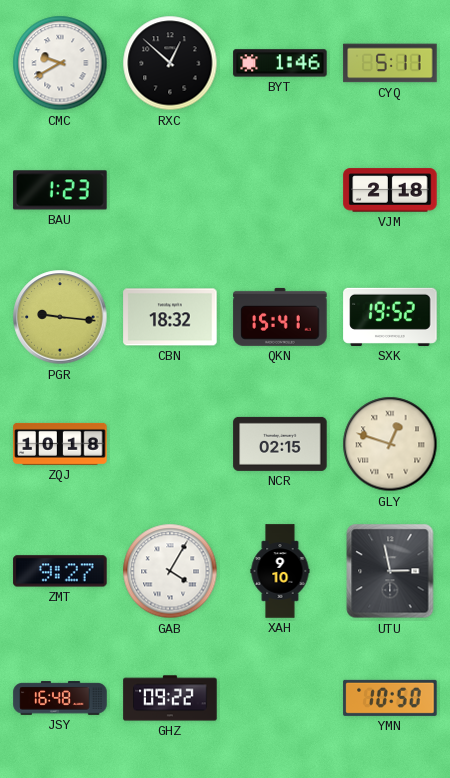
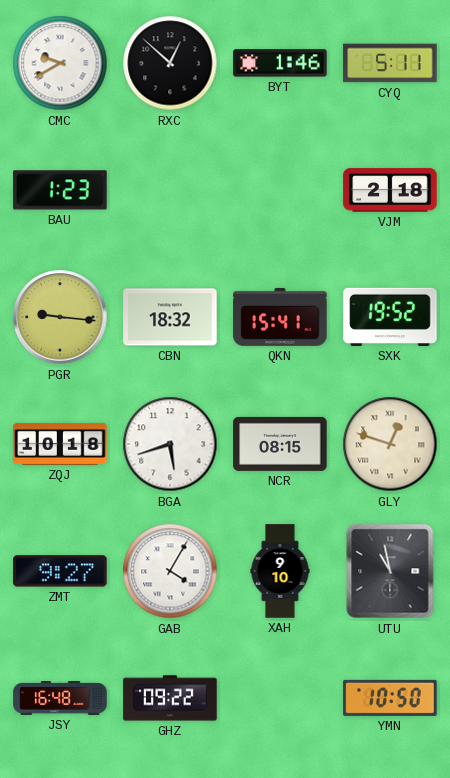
BGA: none -> 5:42 (170, 444)
NCR: 02:15 -> 08:15 (280, 444)
UTU: 2:58 -> 10:58 (390, 571)
